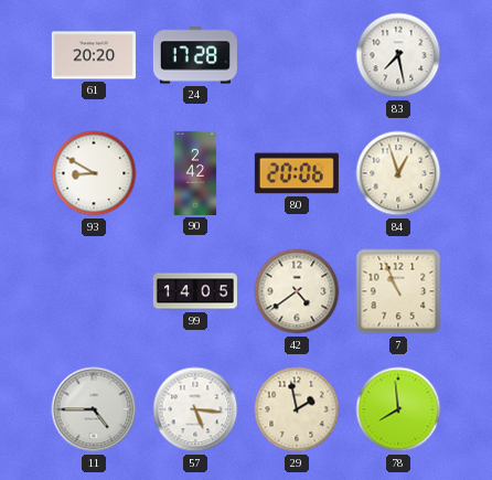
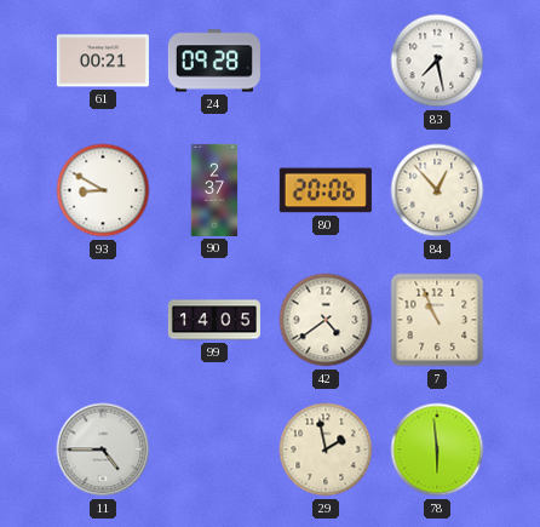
61: 20:20 -> 00:21 (103, 61)
24: 17:28 -> 09:28 (214, 61)
90: 2:42 -> 2:37 (214, 190)
84: 12:57 -> 12:53 (437, 190)
57: 5:16 -> none (195, 409)
78: 7:59 -> 5:59 (437, 449)
